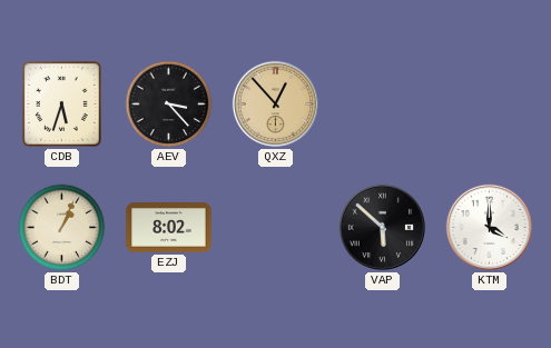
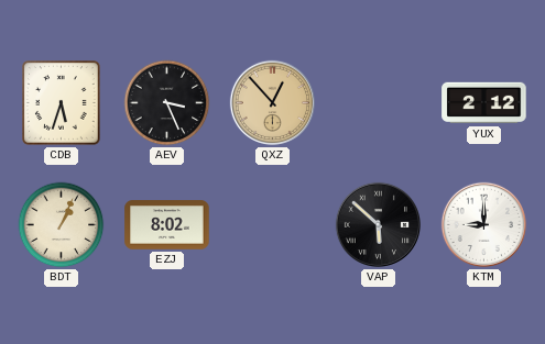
AEV: 3:23 -> 3:26 (167, 103)
YUX: none -> 2:12 (484, 103)
KTM: 4:00 -> 9:00 (483, 224)
